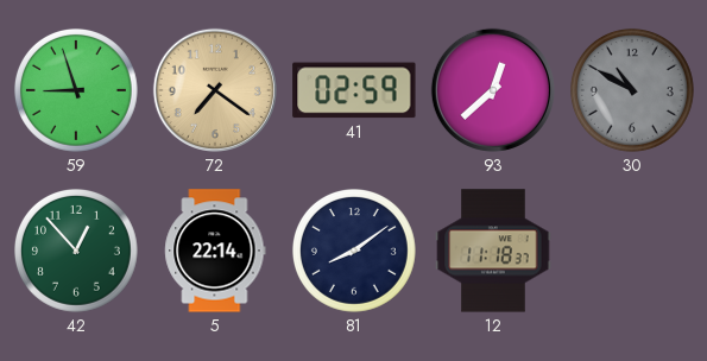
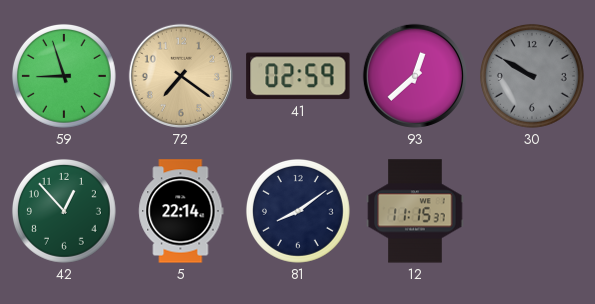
30: 10:50 -> 9:50 (532, 76)
12: 11:18 -> 11:15 (415, 211)
